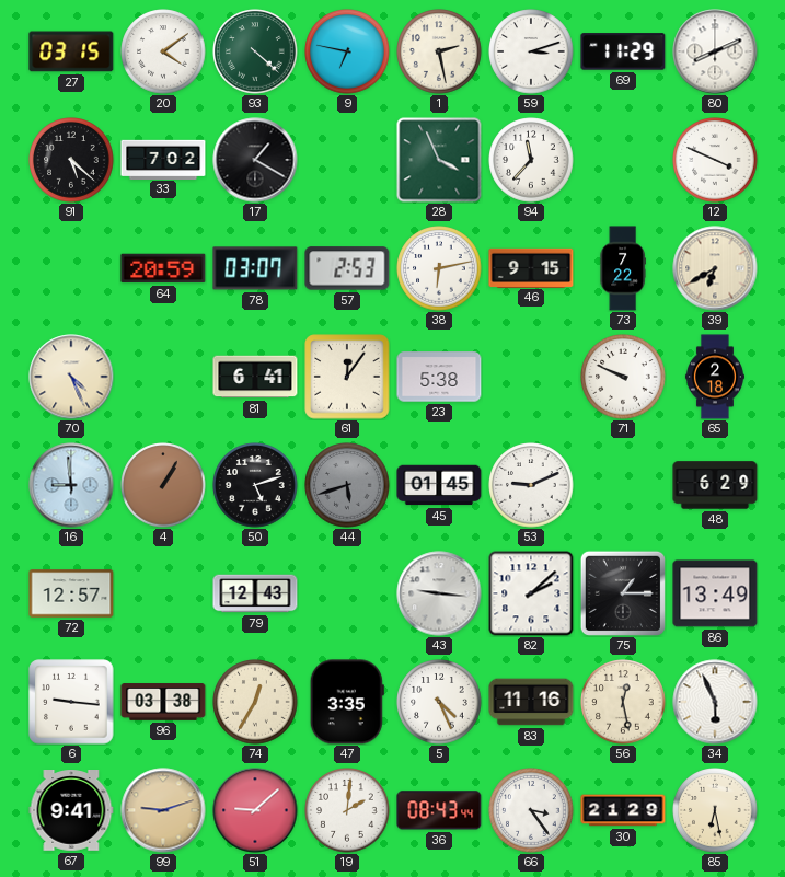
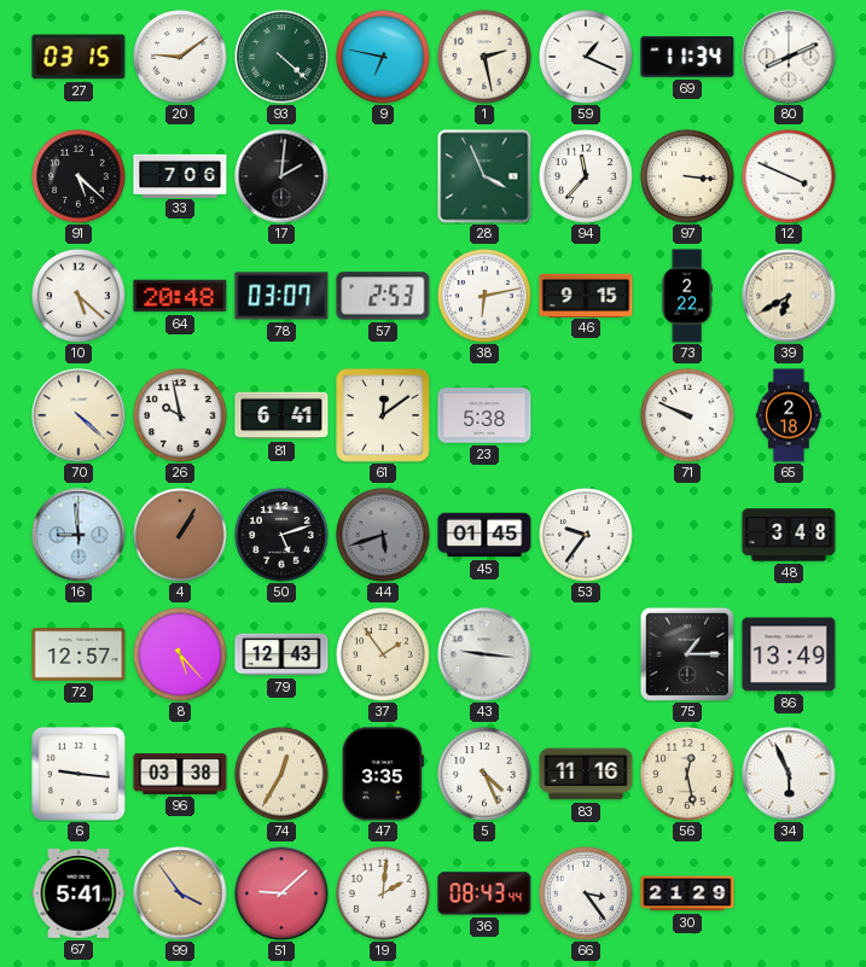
20: 4:09 -> 9:09 (180, 57)
59: 3:12 -> 1:19 (586, 57)
69: 11:29 -> 11:34 (687, 57)
33: 7:02 -> 7:06 (180, 175)
17: 1:20 -> 2:01 (281, 176)
97: none -> 3:16 (687, 176)
10: none -> 5:22 (79, 296)
64: 20:59 -> 20:48 (180, 296)
73: 7:22 -> 2:22 (687, 296)
70: 4:26 -> 4:22 (79, 415)
26: none -> 9:58 (180, 415)
61: 12:06 -> 12:09 (383, 415)
53: 9:11 -> 9:36 (586, 535)
48: 6:29 -> 3:48 (789, 535)
8: none -> 5:23 (180, 654)
37: none -> 1:54 (383, 654)
82: 2:08 -> none (531, 593)
67: 9:41 -> 5:41 (79, 895)
99: 9:12 -> 3:54 (180, 893)
85: 6:28 -> none (715, 810)
